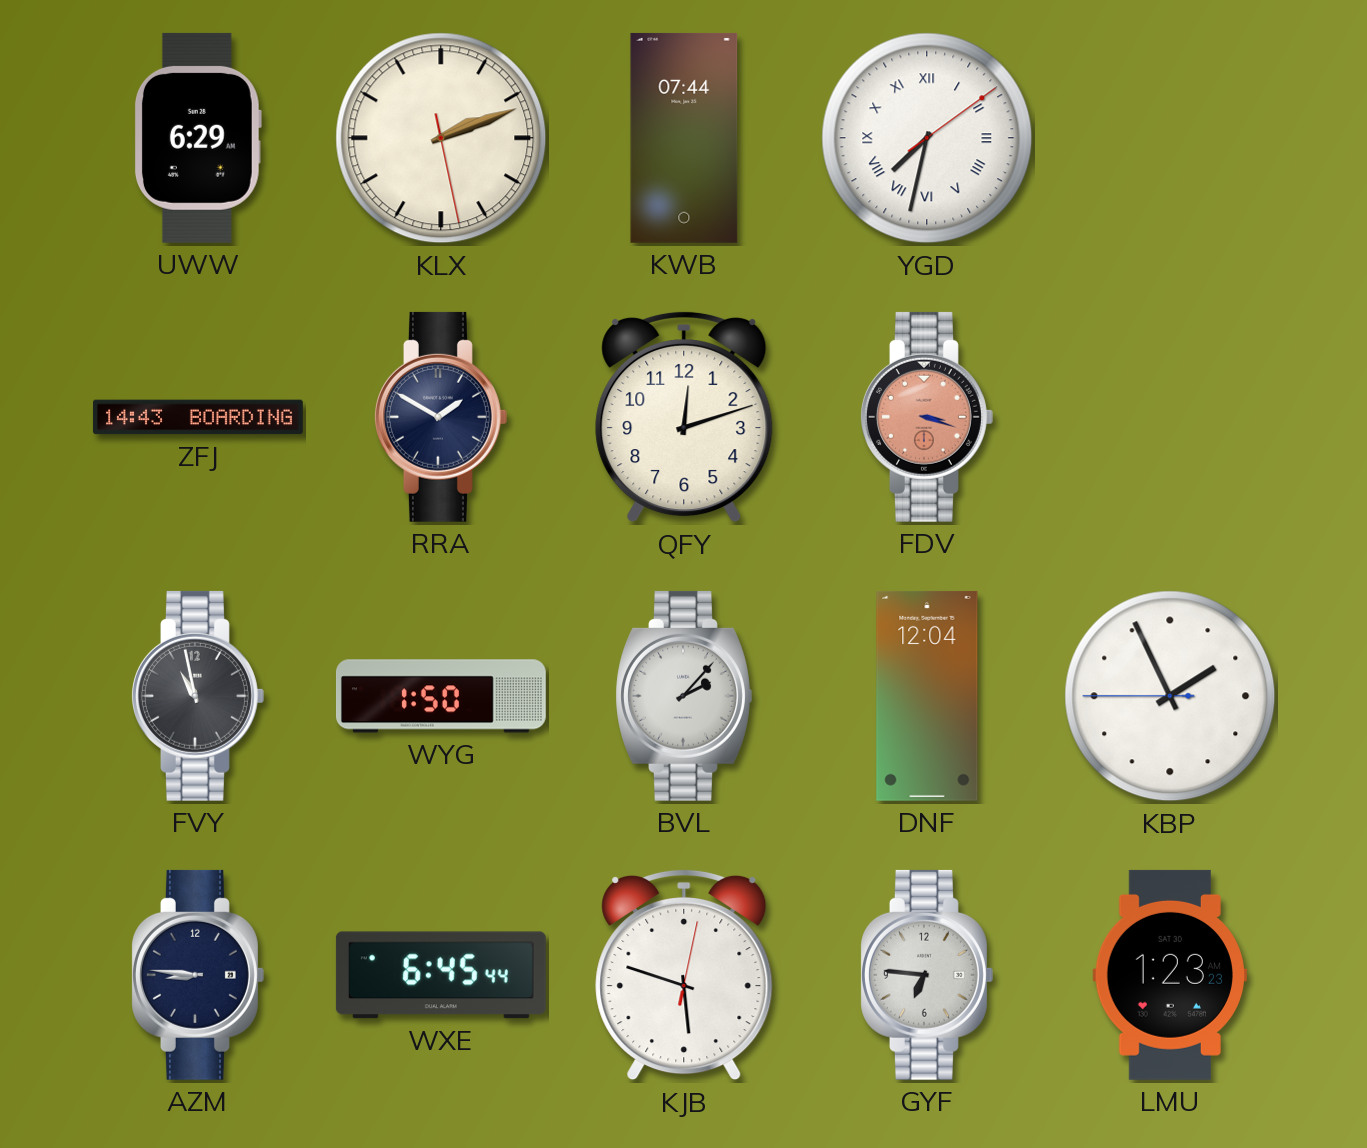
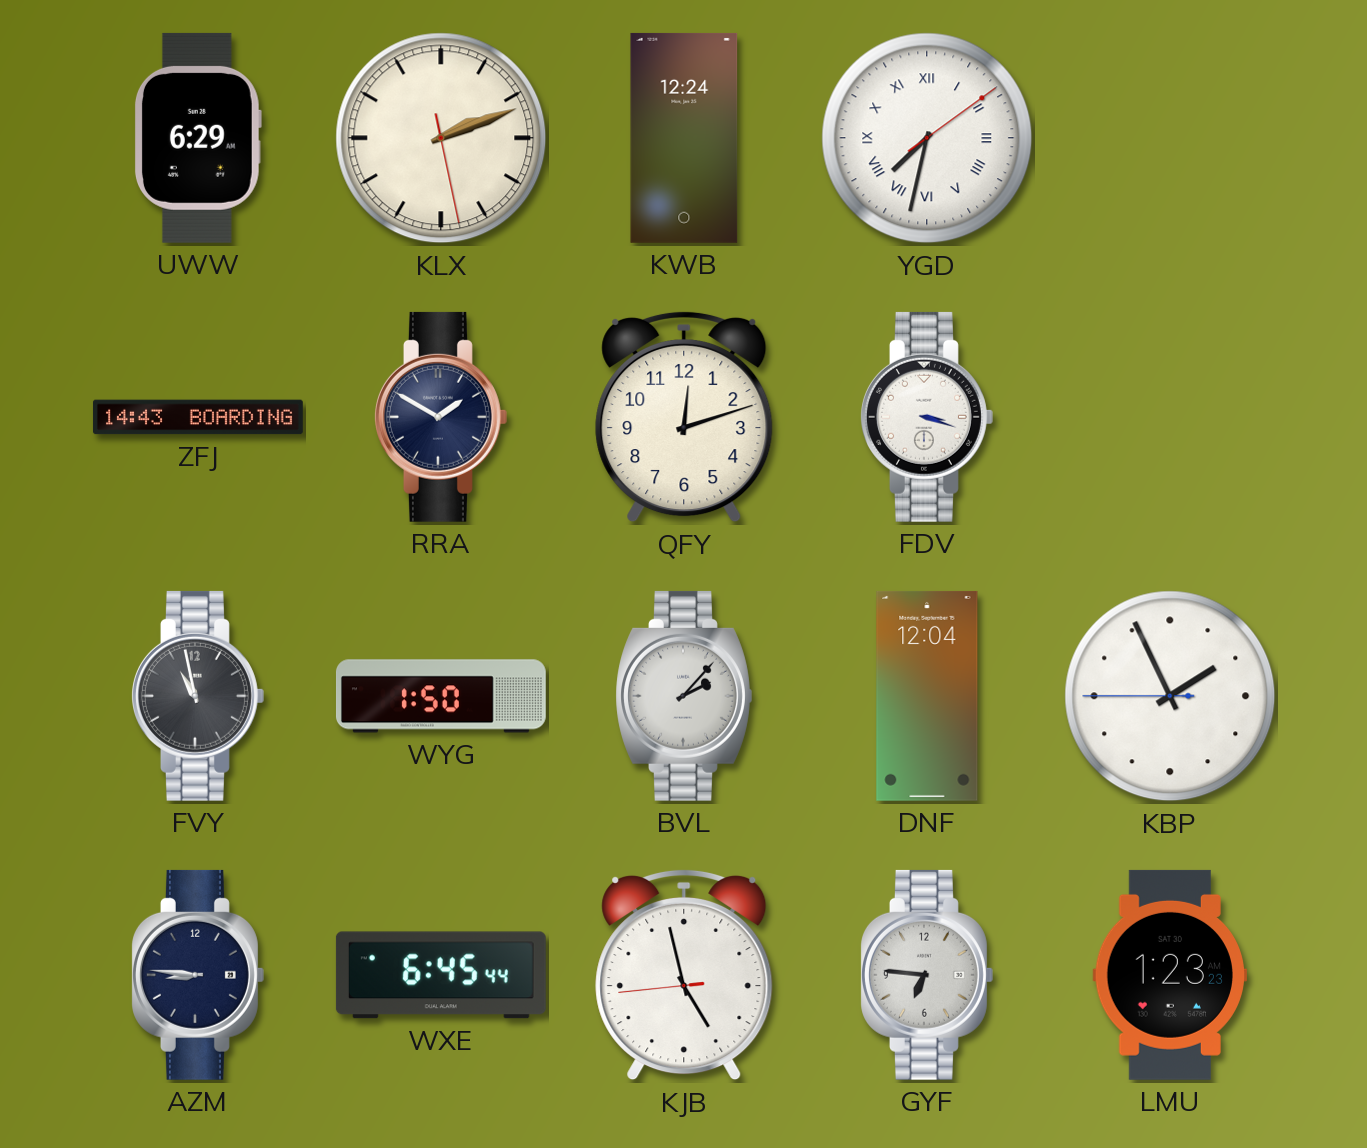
KWB: 07:44 -> 12:24 (684, 138)
FDV dial: salmon -> white (927, 417)
KJB: 5:48 -> 4:57 (684, 975)
